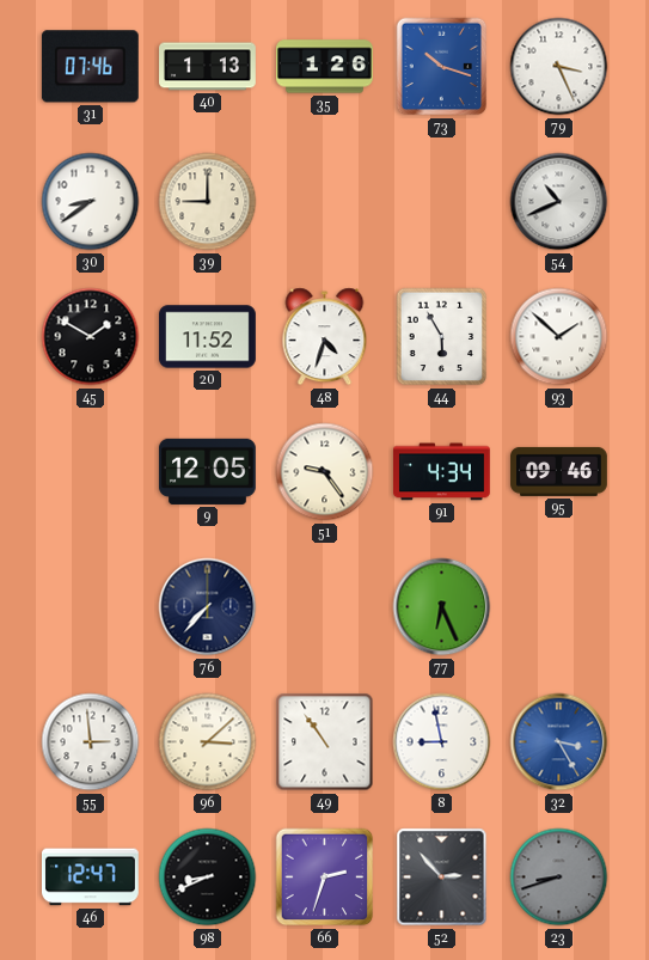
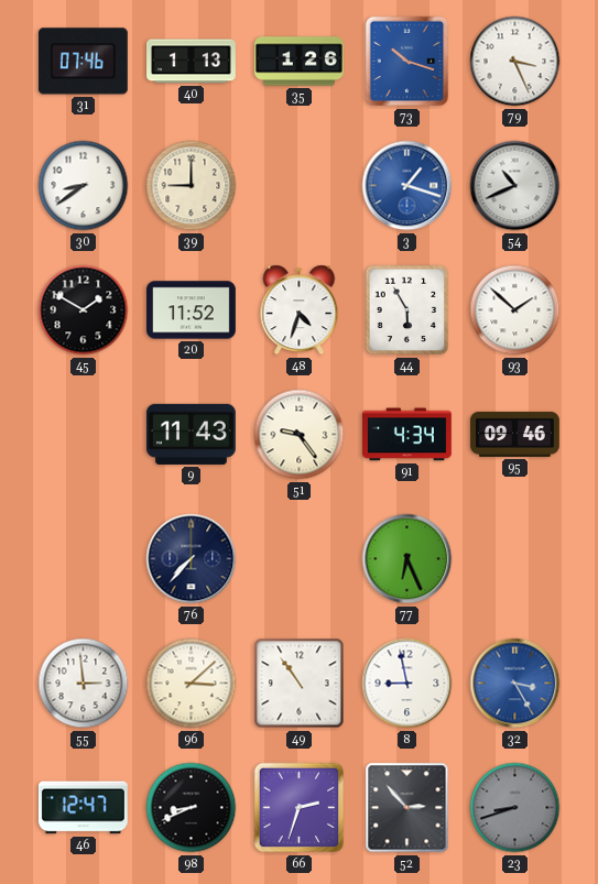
3: none -> 1:18 (407, 186)
9: 12:05 -> 11:43 (191, 434)
